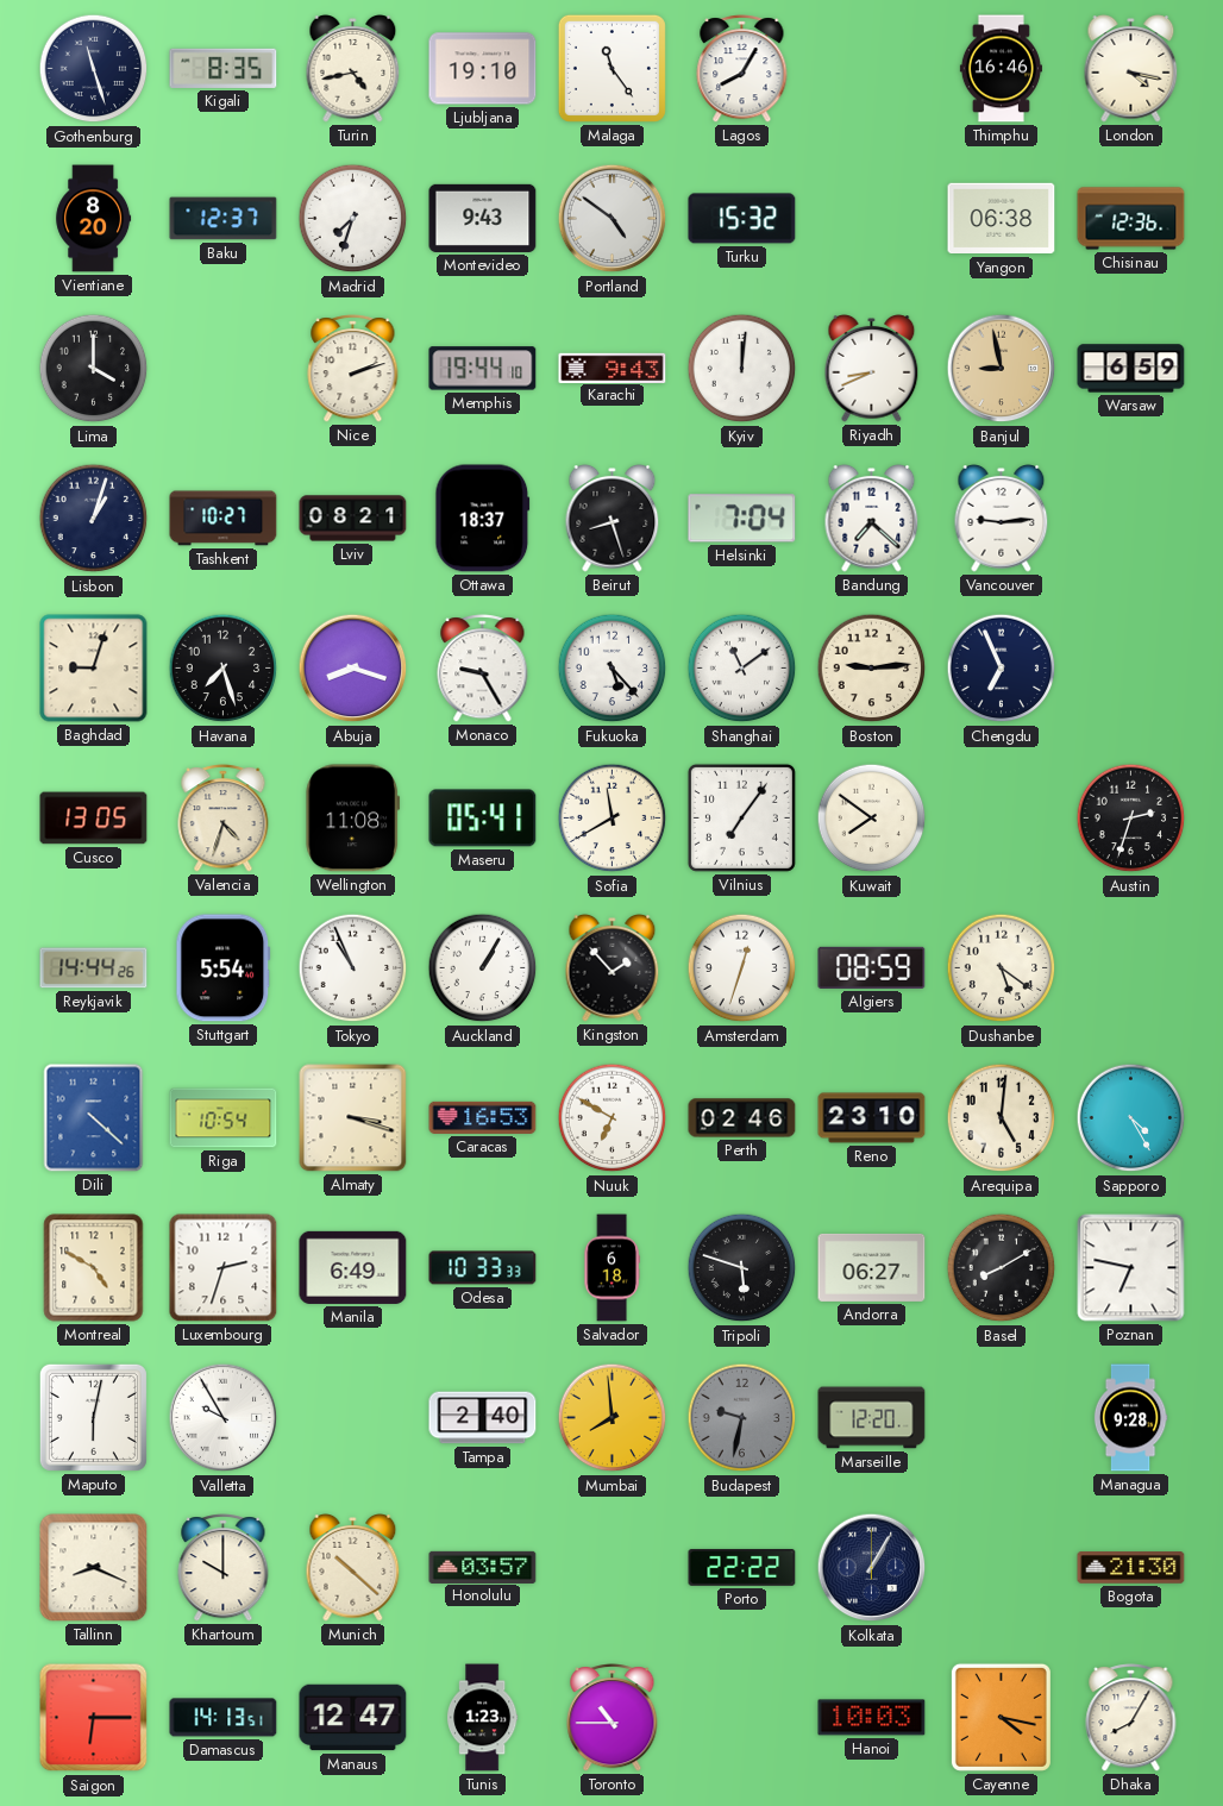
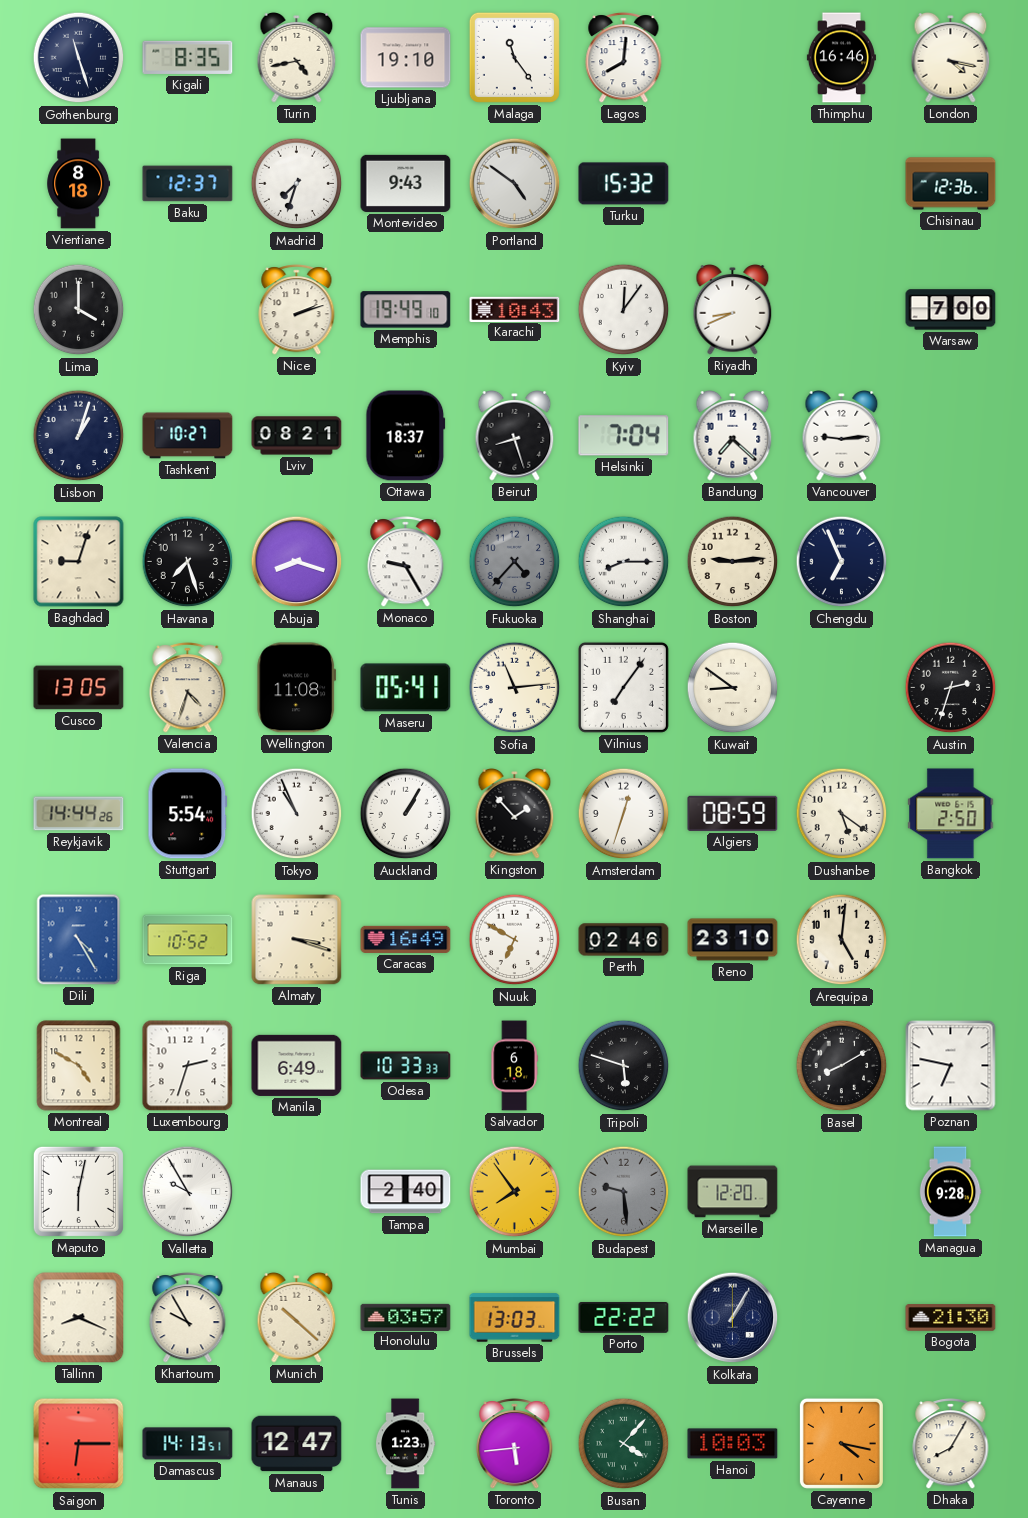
Lagos: 8:05 -> 8:01 (624, 58)
Vientiane: 8:20 -> 8:18 (79, 184)
Yangon: 06:38 -> none (1002, 219)
Memphis: 19:44 -> 19:49 (406, 310)
Karachi: 9:43 -> 10:43 (515, 309)
Kyiv: 12:01 -> 12:06 (624, 310)
Banjul: 8:58 -> none (1002, 369)
Warsaw: 6:59 -> 7:00 (951, 310)
Fukuoka: 5:23 -> 4:37 (515, 562)
Fukuoka dial: white -> grey (515, 562)
Shanghai: 11:09 -> 8:15 (624, 562)
Sofia: 11:40 -> 11:14 (515, 688)
Kuwait: 7:51 -> 8:51 (733, 688)
Bangkok: none -> 2:50 (951, 814)
Dili: 4:22 -> 4:25 (79, 940)
Riga: 10:54 -> 10:52 (188, 940)
Caracas: 16:53 -> 16:49 (406, 939)
Sapporo: 4:25 -> none (1131, 1118)
Andorra: 06:27 -> none (872, 1267)
Mumbai: 7:59 -> 7:54 (515, 1192)
Budapest: 9:32 -> 9:29 (624, 1192)
Khartoum: 10:00 -> 9:55 (188, 1318)
Brussels: none -> 13:03 (515, 1318)
Toronto: 10:45 -> 5:44 (515, 1444)
Busan: none -> 4:07 (624, 1444)
